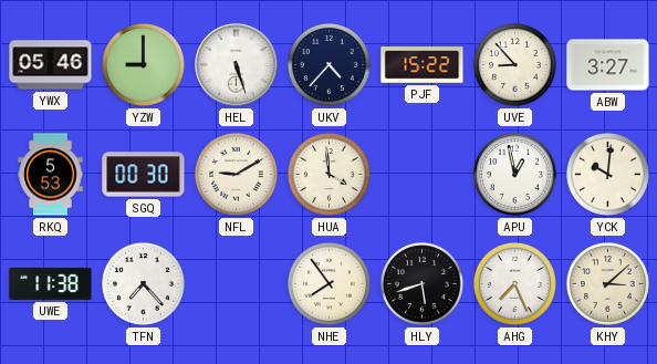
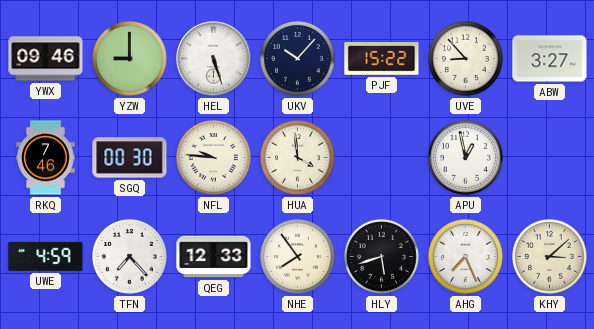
YWX: 05:46 -> 09:46 (46, 59)
UKV: 4:37 -> 10:07 (297, 58)
RKQ: 5:53 -> 7:46 (46, 158)
NFL: 9:10 -> 9:46 (213, 157)
YCK: 10:01 -> none (607, 174)
UWE: 11:38 -> 4:59 (46, 256)
QEG: none -> 12:33 (214, 257)
